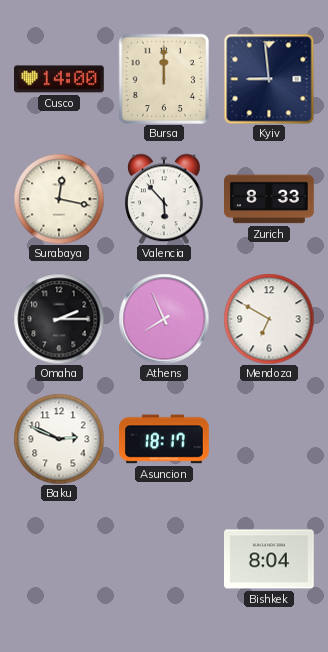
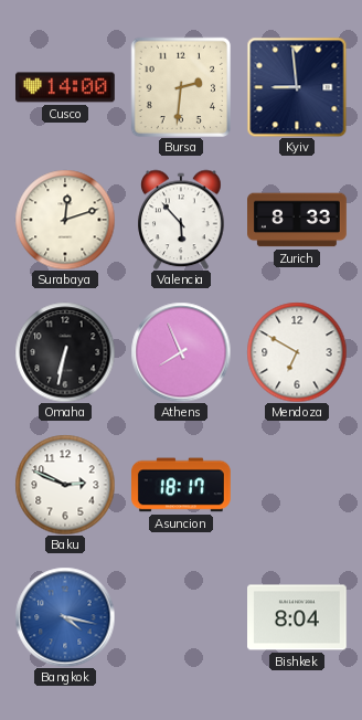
Bursa: 12:00 -> 2:31 (181, 87)
Surabaya: 12:17 -> 12:12 (65, 220)
Omaha: 2:15 -> 6:32 (65, 352)
Bangkok: none -> 4:17 (65, 617)
